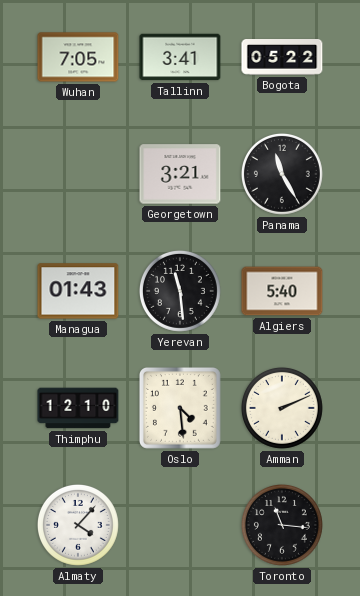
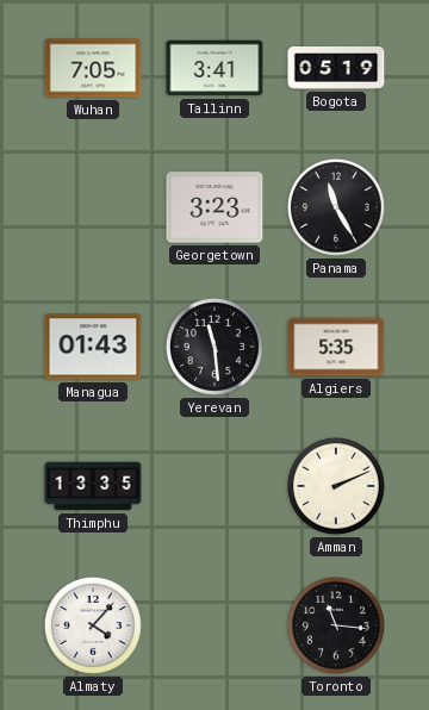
Bogota: 05:22 -> 05:19 (336, 69)
Georgetown: 3:21 -> 3:23 (214, 207)
Algiers: 5:40 -> 5:35 (336, 347)
Thimphu: 12:10 -> 13:35 (93, 486)
Oslo: 4:29 -> none (180, 408)
